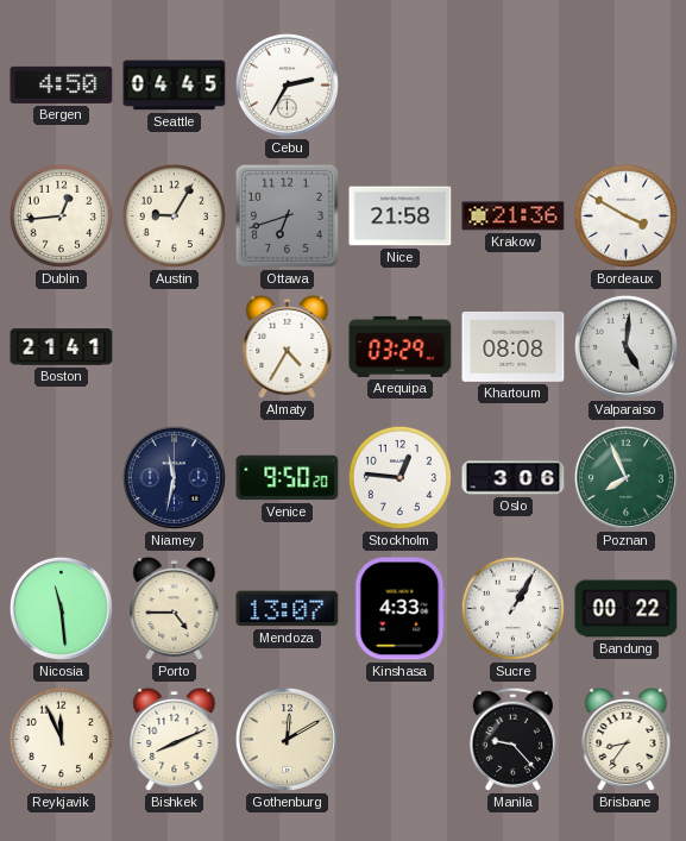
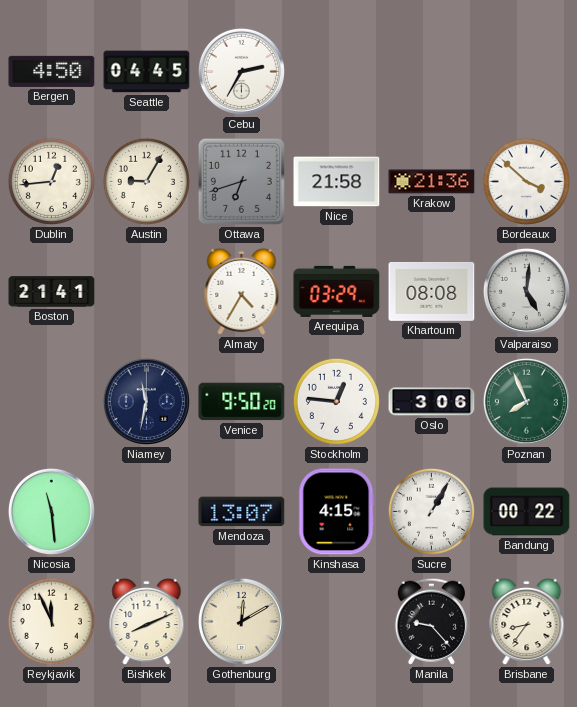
Bordeaux: 3:50 -> 3:52 (526, 181)
Porto: 4:45 -> none (175, 609)
Kinshasa: 4:33 -> 4:15 (337, 512)
